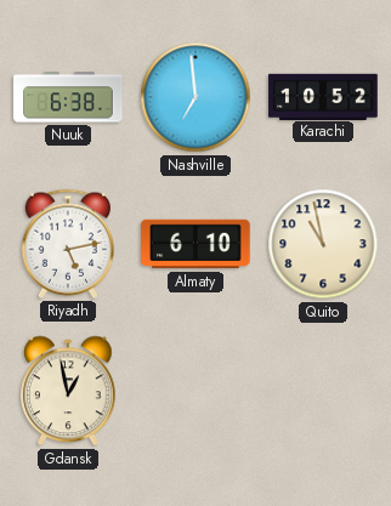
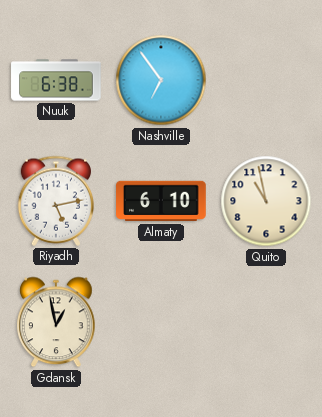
Nashville: 6:59 -> 6:54 (161, 80)
Karachi: 10:52 -> none (323, 96)
